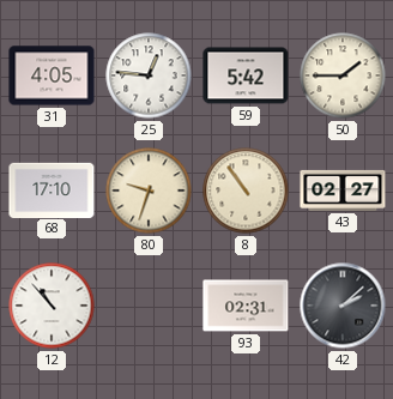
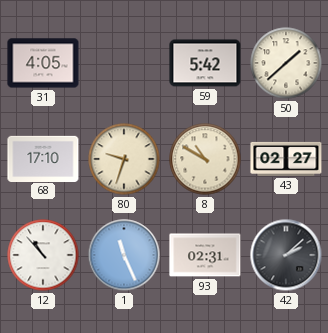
25: 12:46 -> none (149, 75)
50: 1:45 -> 1:38 (286, 63)
8: 10:54 -> 10:50 (205, 159)
1: none -> 11:26 (124, 255)
